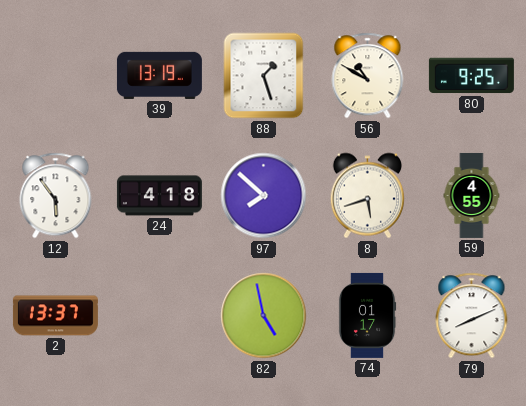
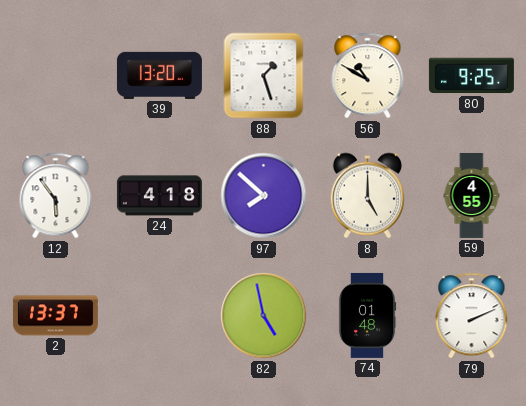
39: 13:19 -> 13:20 (159, 75)
8: 5:42 -> 5:00 (367, 196)
74: 01:17 -> 01:48 (367, 315)
79: 8:11 -> 2:11 (472, 316)
